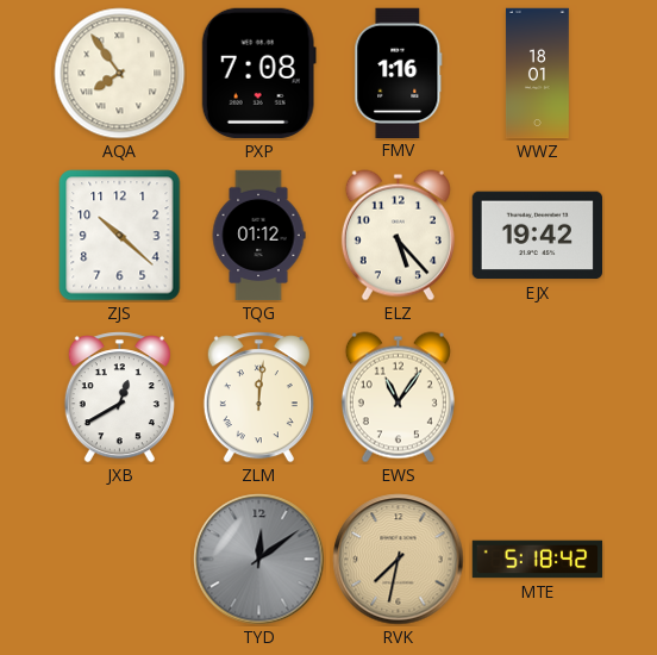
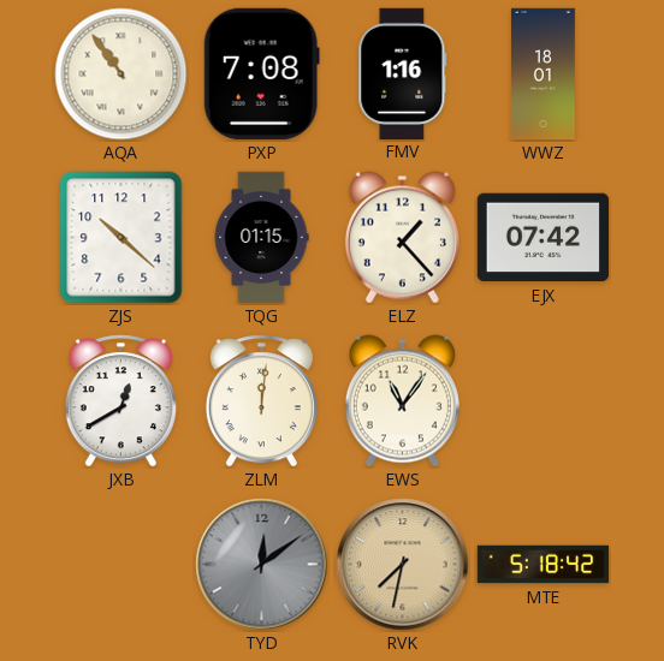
AQA: 7:54 -> 10:54 (121, 75)
TQG: 01:12 -> 01:15 (261, 238)
ELZ: 5:23 -> 1:23 (402, 238)
EJX: 19:42 -> 07:42 (543, 238)
